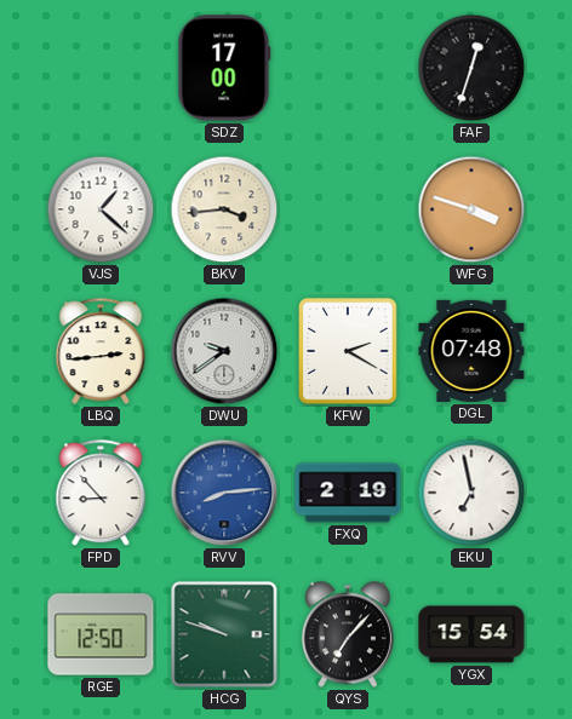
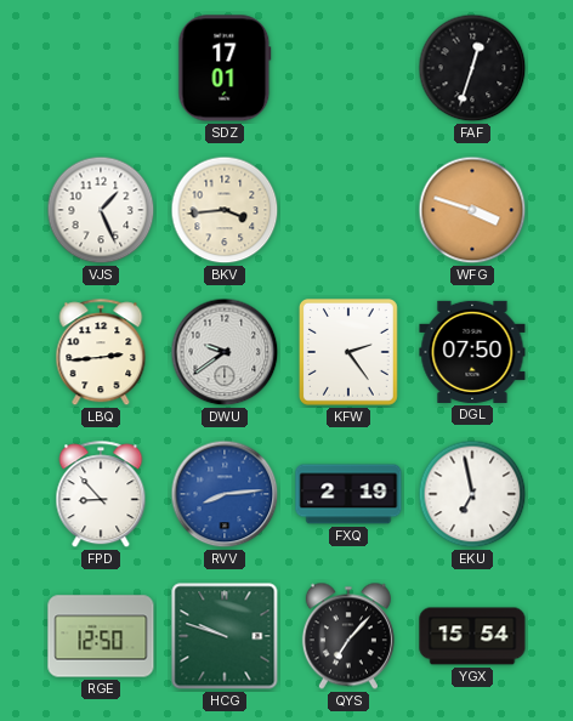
SDZ: 17:00 -> 17:01 (225, 68)
VJS: 1:22 -> 1:26 (101, 210)
KFW: 2:20 -> 2:24 (350, 353)
DGL: 07:48 -> 07:50 (472, 352)
